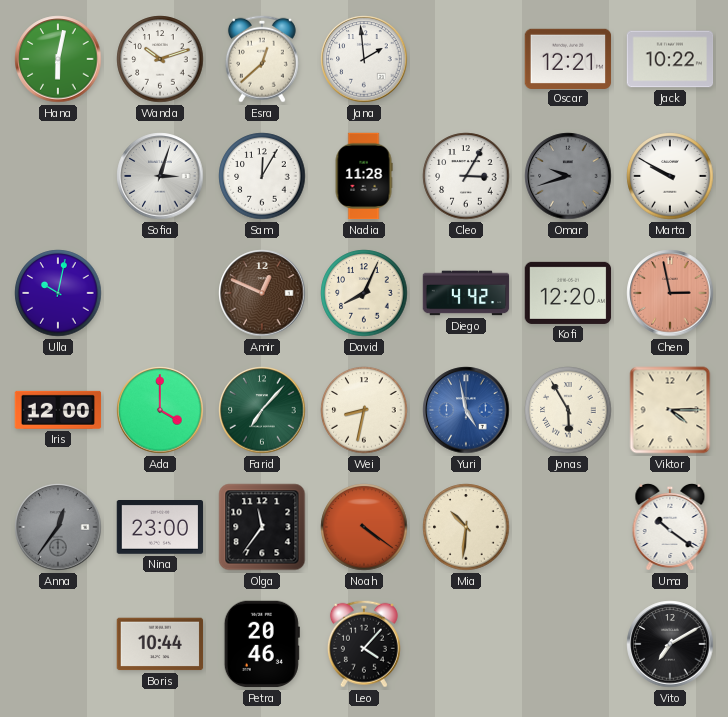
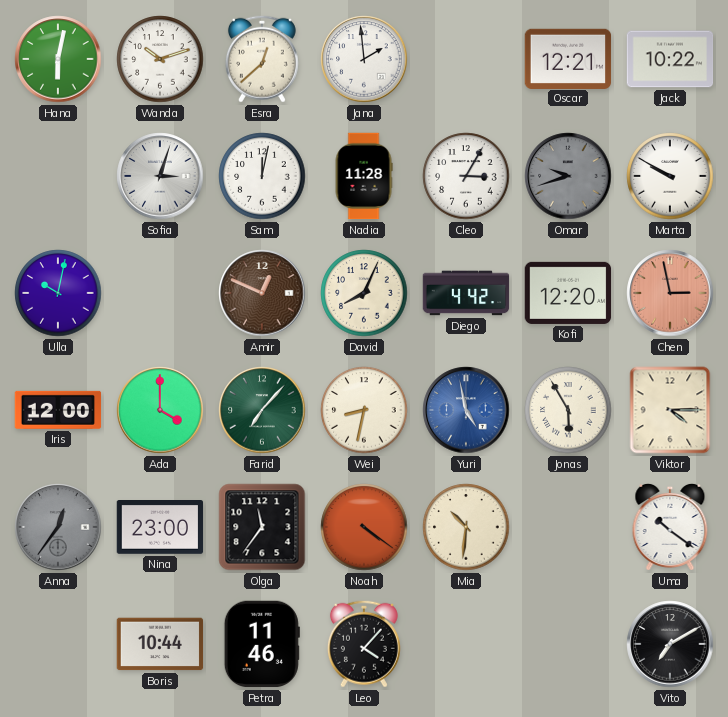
Sam: 12:05 -> 12:02 (262, 176)
Petra: 20:46 -> 11:46 (262, 644)
